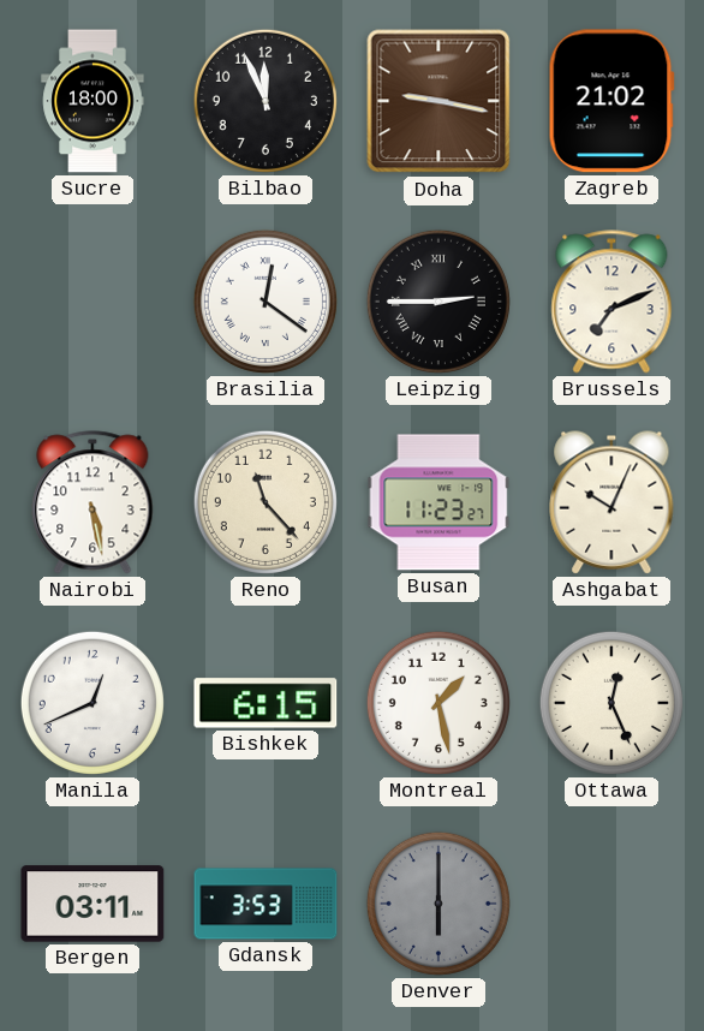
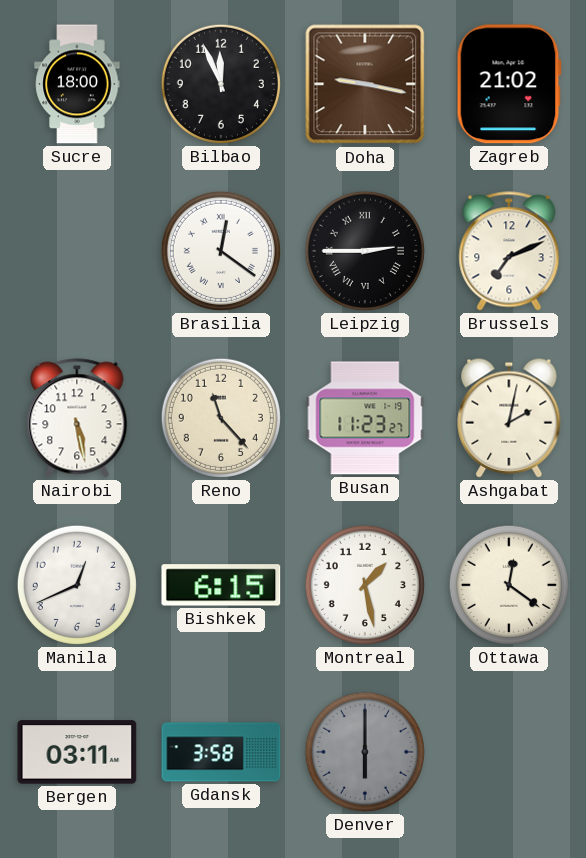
Ashgabat: 10:04 -> 2:02 (509, 418)
Ottawa: 12:26 -> 12:21 (509, 585)
Gdansk: 3:53 -> 3:58 (221, 752)
